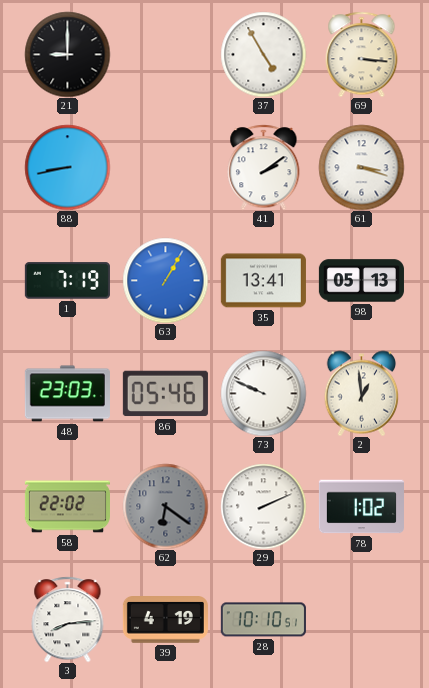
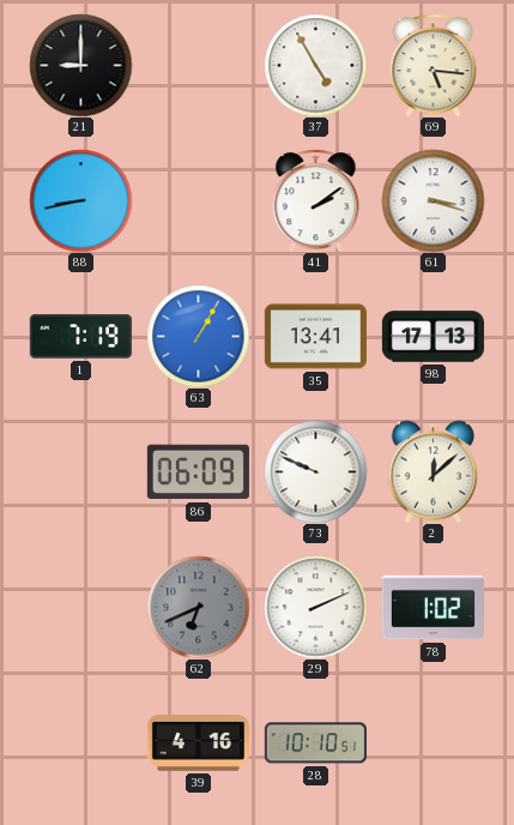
69: 3:16 -> 5:16 (434, 65)
98: 05:13 -> 17:13 (433, 337)
48: 23:03 -> none (67, 394)
86: 05:46 -> 06:09 (198, 472)
2: 12:59 -> 12:08 (434, 471)
58: 22:02 -> none (67, 507)
62: 6:21 -> 6:41 (198, 607)
3: 8:14 -> none (68, 619)
39: 4:19 -> 4:16 (198, 743)
